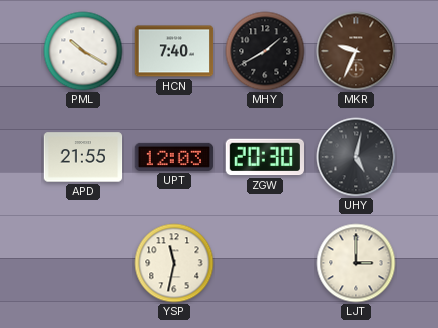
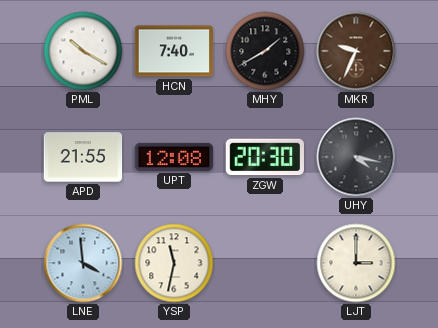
UPT: 12:03 -> 12:08 (174, 157)
UHY: 5:02 -> 4:17 (356, 157)
LNE: none -> 3:59 (83, 263)
